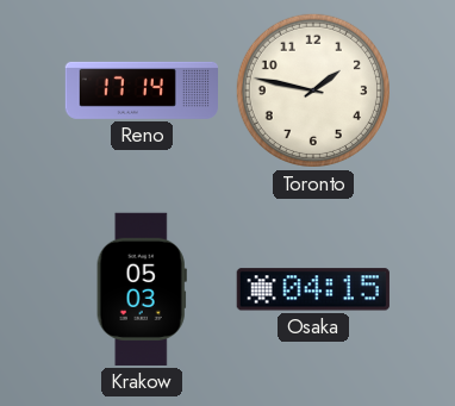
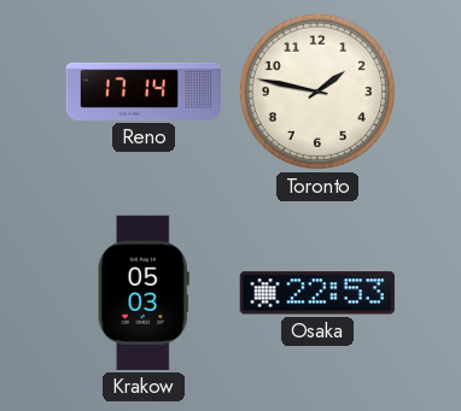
Osaka: 04:15 -> 22:53 (317, 293)
